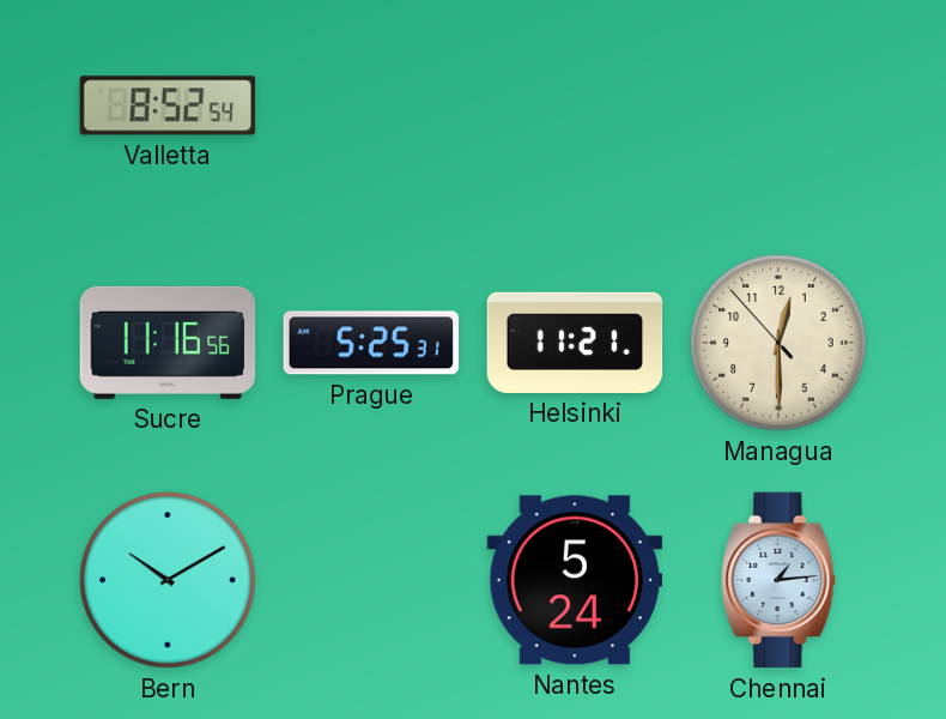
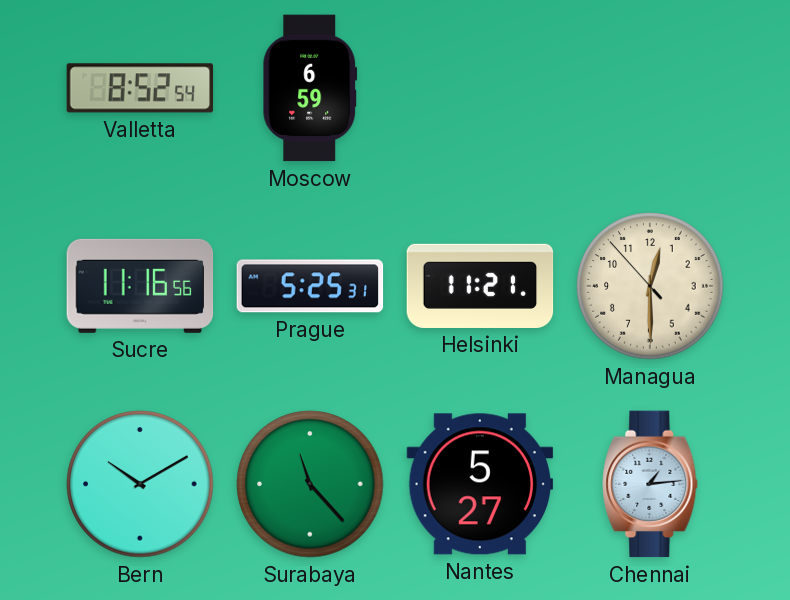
Moscow: none -> 6:59 (310, 88)
Surabaya: none -> 11:23 (310, 484)
Nantes: 5:24 -> 5:27 (480, 484)
